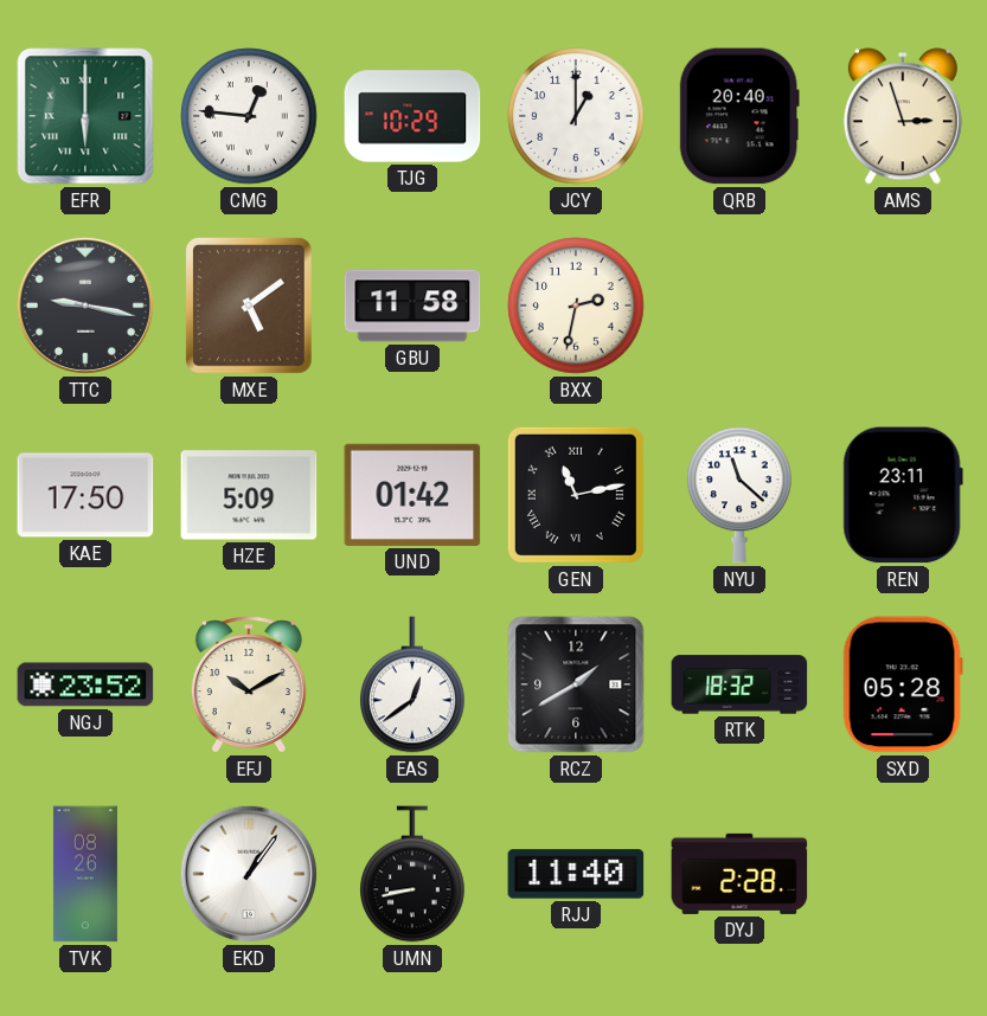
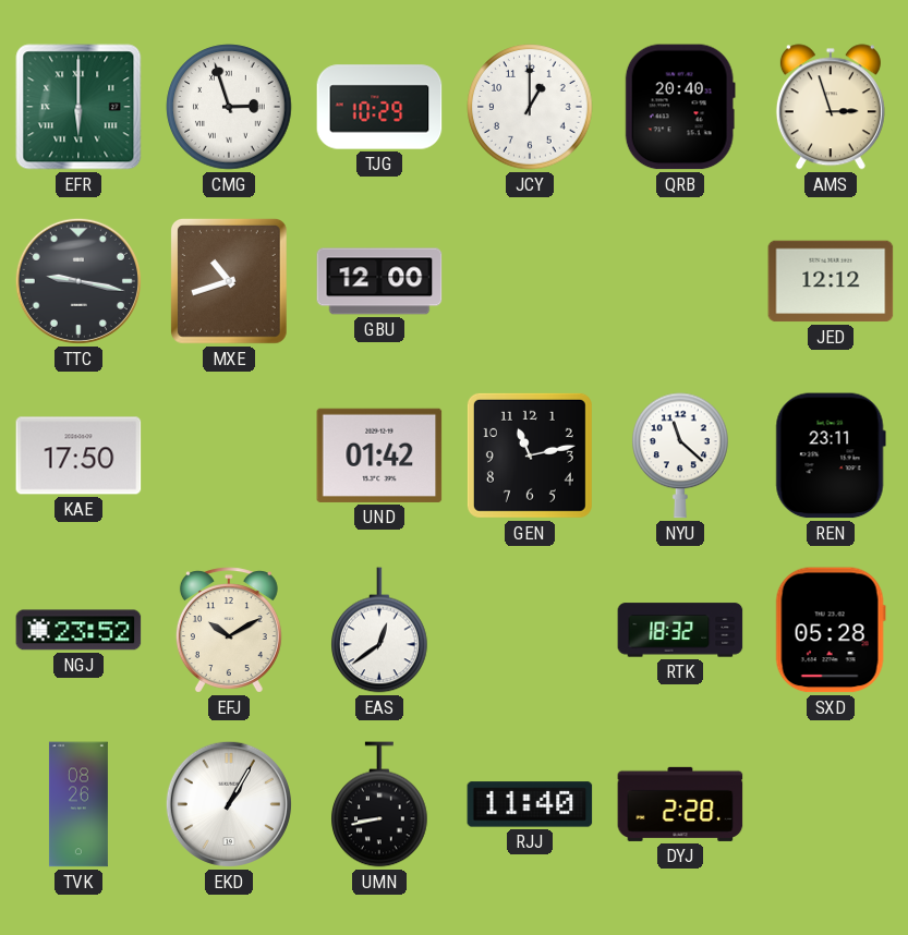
CMG: 12:46 -> 2:57 (229, 107)
MXE: 5:09 -> 10:42 (229, 281)
GBU: 11:58 -> 12:00 (379, 281)
BXX: 2:32 -> none (576, 306)
JED: none -> 12:12 (831, 281)
HZE: 5:09 -> none (249, 495)
GEN numerals: Roman -> Arabic (530, 456)
RCZ: 1:40 -> none (576, 684)
EKD: 1:06 -> 1:05 (229, 804)
